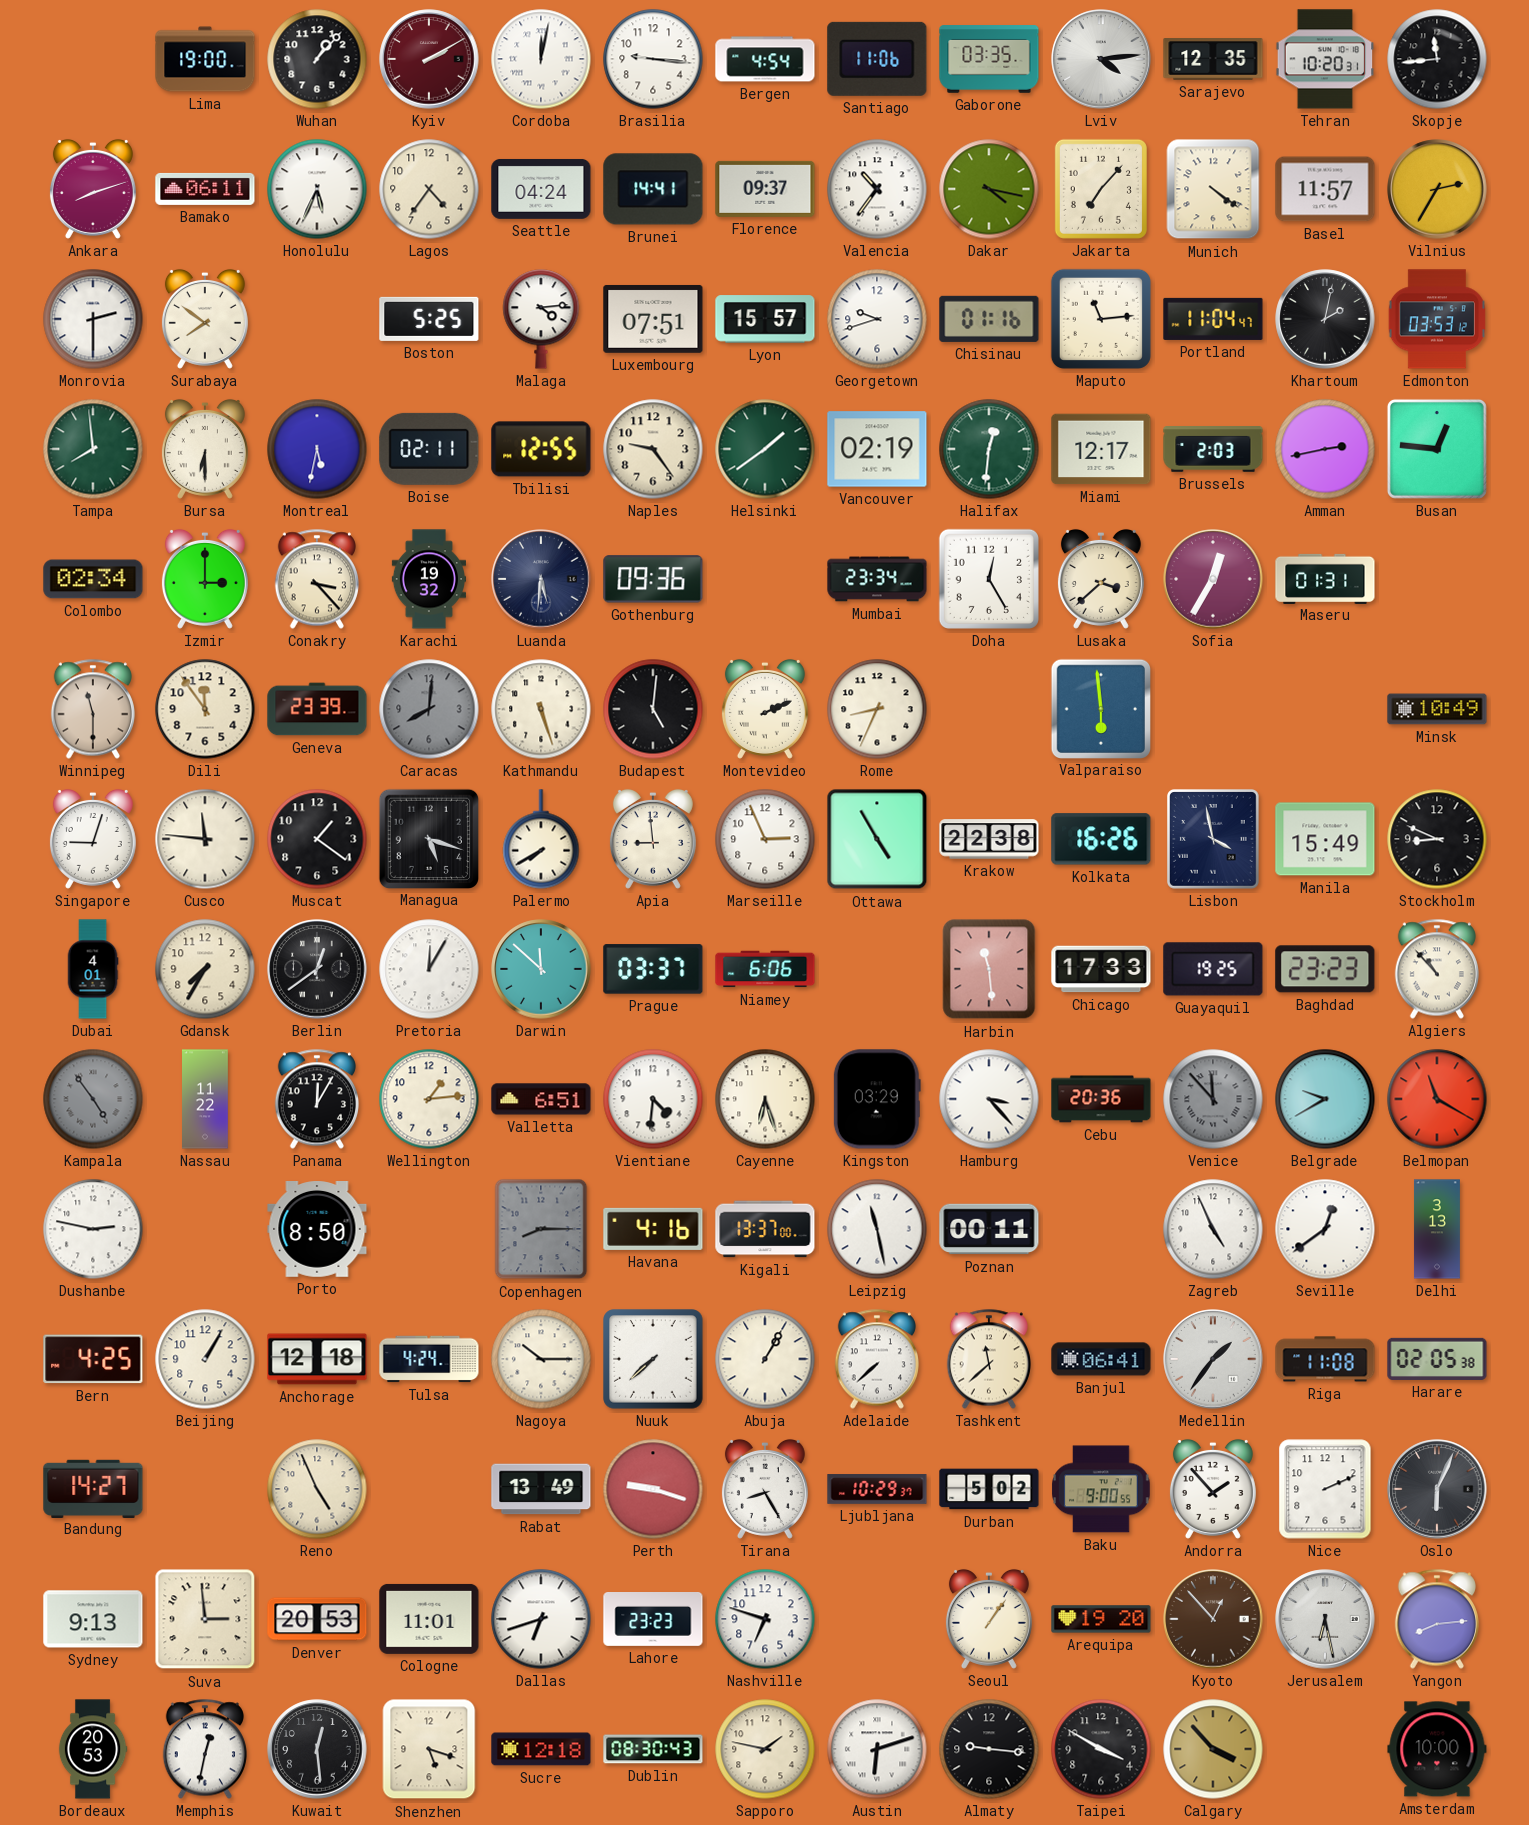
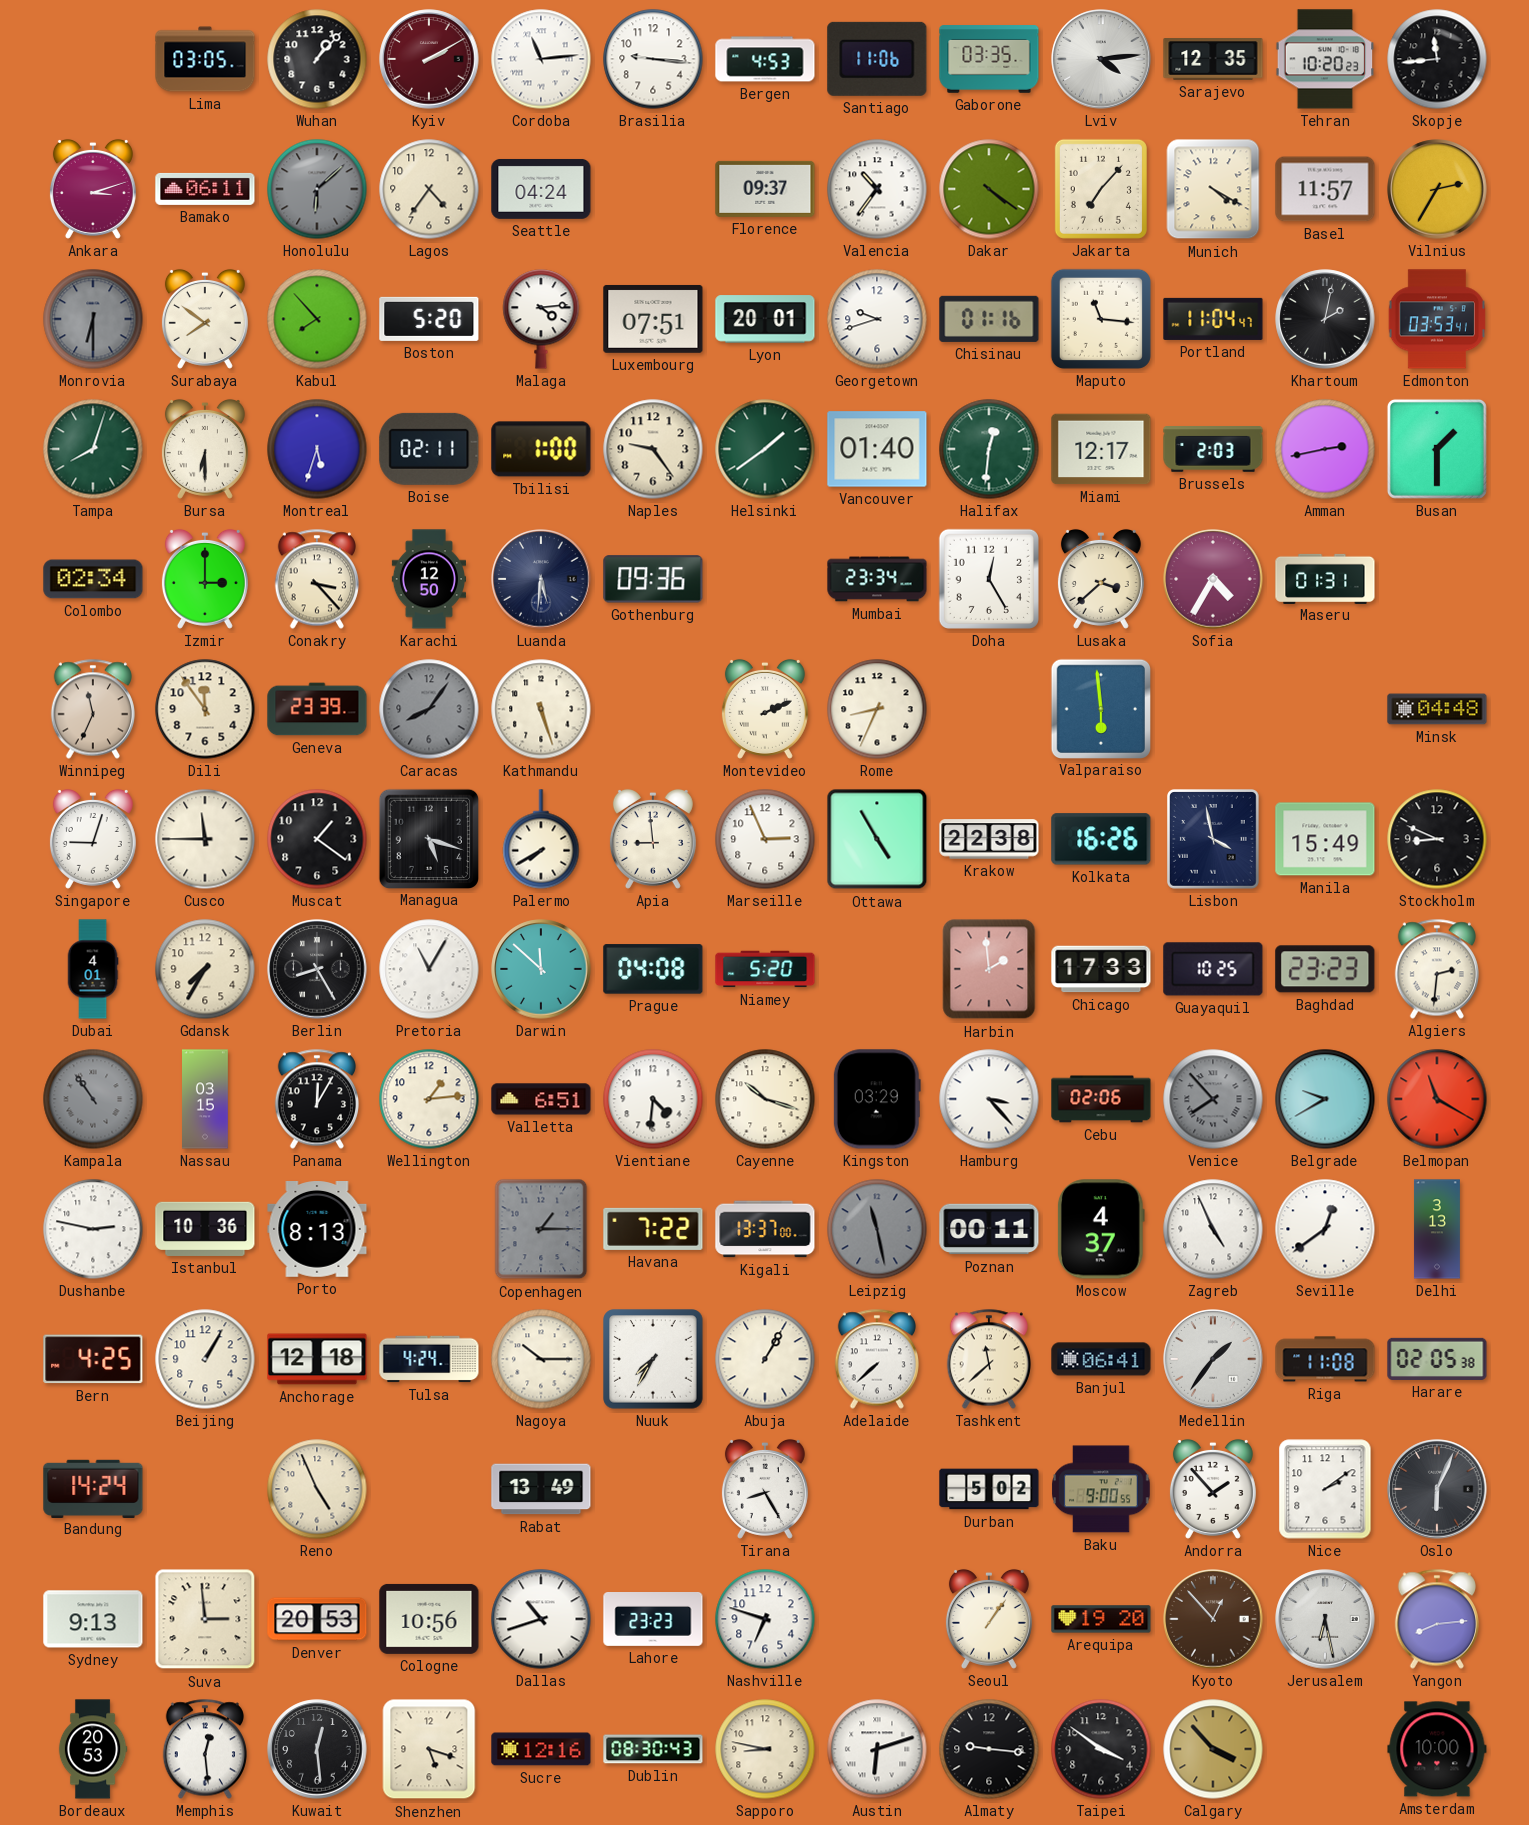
Lima: 19:00 -> 03:05 (205, 59)
Cordoba: 12:02 -> 11:14 (541, 59)
Bergen: 4:54 -> 4:53 (765, 59)
Tehran: 10:20:31 -> 10:20:23 (1325, 59)
Ankara: 8:12 -> 3:12 (93, 189)
Honolulu: 5:34 -> 6:08 (317, 189)
Honolulu dial: white -> grey (317, 189)
Brunei: 14:41 -> none (653, 189)
Dakar: 4:17 -> 4:21 (989, 189)
Munich: 4:21 -> 4:20 (1213, 189)
Monrovia: 2:30 -> 6:30 (93, 319)
Monrovia dial: white -> grey (93, 319)
Kabul: none -> 7:53 (317, 319)
Boston: 5:25 -> 5:20 (429, 319)
Lyon: 15:57 -> 20:01 (765, 319)
Maputo: 11:14 -> 11:16 (1101, 319)
Edmonton: 03:53:12 -> 03:53:41 (1437, 319)
Tampa: 7:59 -> 8:03 (93, 449)
Montreal: 5:32 -> 5:33 (317, 449)
Tbilisi: 12:55 -> 1:00 (541, 449)
Vancouver: 02:19 -> 01:40 (877, 449)
Busan: 12:46 -> 1:30 (1437, 449)
Karachi: 19:32 -> 12:50 (428, 579)
Sofia: 12:35 -> 4:35 (1213, 579)
Winnipeg: 11:30 -> 11:34 (92, 709)
Caracas: 8:01 -> 8:06 (429, 709)
Budapest: 5:01 -> none (653, 709)
Minsk: 10:49 -> 04:48 (1437, 709)
Cusco: 11:46 -> 11:45 (205, 839)
Berlin: 12:39 -> 8:25 (317, 969)
Pretoria: 12:05 -> 11:05 (429, 969)
Prague: 03:37 -> 04:08 (653, 969)
Niamey: 6:06 -> 5:20 (765, 969)
Harbin: 11:29 -> 1:59 (989, 969)
Guayaquil: 19:25 -> 10:25 (1213, 969)
Algiers: 10:53 -> 2:31 (1436, 969)
Kampala: 4:54 -> 10:54 (93, 1099)
Nassau: 11:22 -> 03:15 (206, 1099)
Cayenne: 6:27 -> 10:18 (765, 1099)
Cebu: 20:36 -> 02:06 (1101, 1099)
Venice: 11:53 -> 7:53 (1213, 1099)
Istanbul: none -> 10:36 (205, 1229)
Porto: 8:50 -> 8:13 (317, 1230)
Copenhagen: 8:15 -> 1:15 (541, 1229)
Havana: 4:16 -> 7:22 (653, 1229)
Leipzig dial: white -> grey (877, 1229)
Moscow: none -> 4:37 (1101, 1229)
Nuuk: 7:38 -> 7:35 (653, 1359)
Bandung: 14:27 -> 14:24 (93, 1488)
Perth: 9:18 -> none (653, 1489)
Ljubljana: 10:29 -> none (877, 1489)
Nice: 2:11 -> 2:09 (1325, 1489)
Cologne: 11:01 -> 10:56 (429, 1619)
Dallas: 6:42 -> 10:42 (541, 1619)
Memphis: 12:32 -> 12:29 (204, 1749)
Sucre: 12:18 -> 12:16 (541, 1749)
Sapporo: 1:47 -> 8:47 (765, 1749)
Taipei: 3:50 -> 3:51 (1101, 1749)
